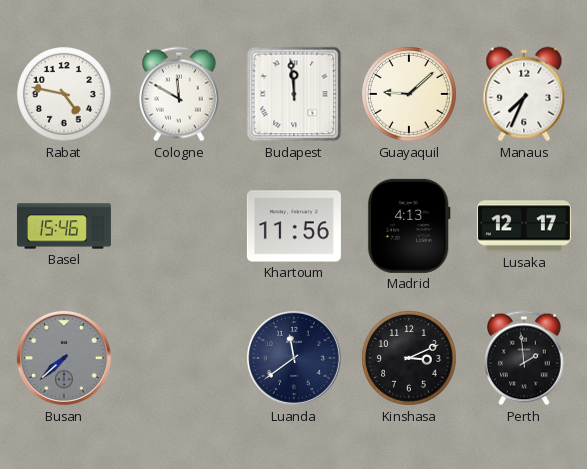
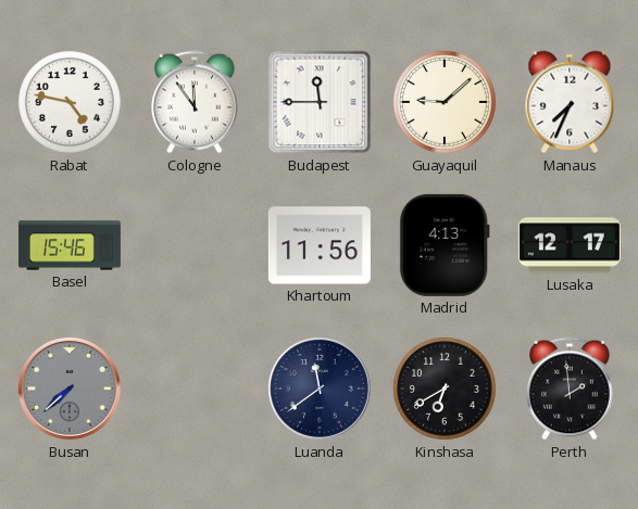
Cologne: 11:50 -> 11:54 (196, 102)
Budapest: 11:59 -> 11:45 (320, 102)
Kinshasa: 3:11 -> 6:40 (446, 390)
